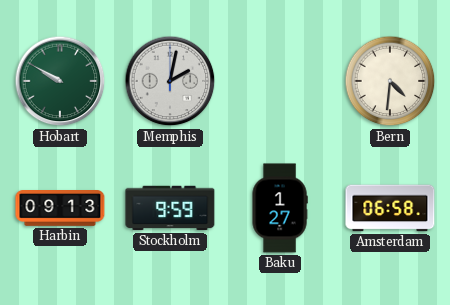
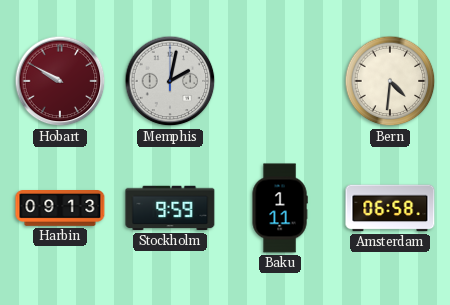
Hobart dial: green -> burgundy (60, 81)
Baku: 1:27 -> 1:11 (280, 208)
